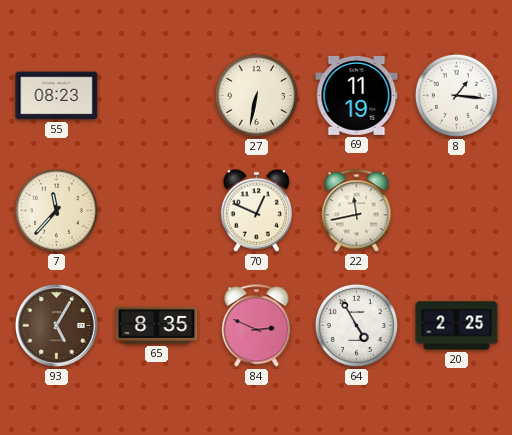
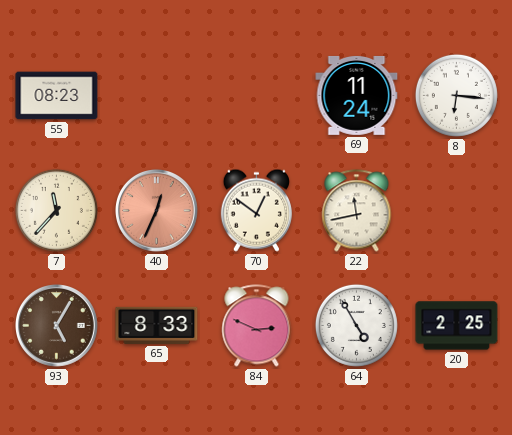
27: 6:32 -> none (256, 95)
69: 11:19 -> 11:24 (357, 95)
8: 1:16 -> 6:16 (456, 95)
40: none -> 12:34 (157, 211)
70: 12:49 -> 12:51 (256, 210)
65: 8:35 -> 8:33 (157, 325)
